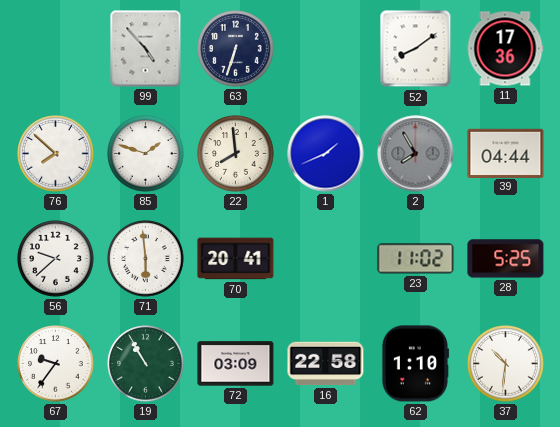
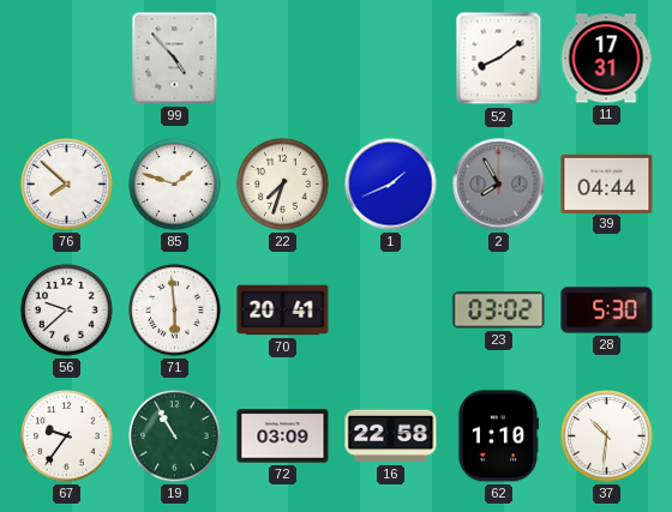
63: 6:33 -> none (236, 49)
11: 17:36 -> 17:31 (606, 59)
22: 7:59 -> 7:33 (283, 185)
23: 11:02 -> 03:02 (499, 311)
28: 5:25 -> 5:30 (607, 311)
